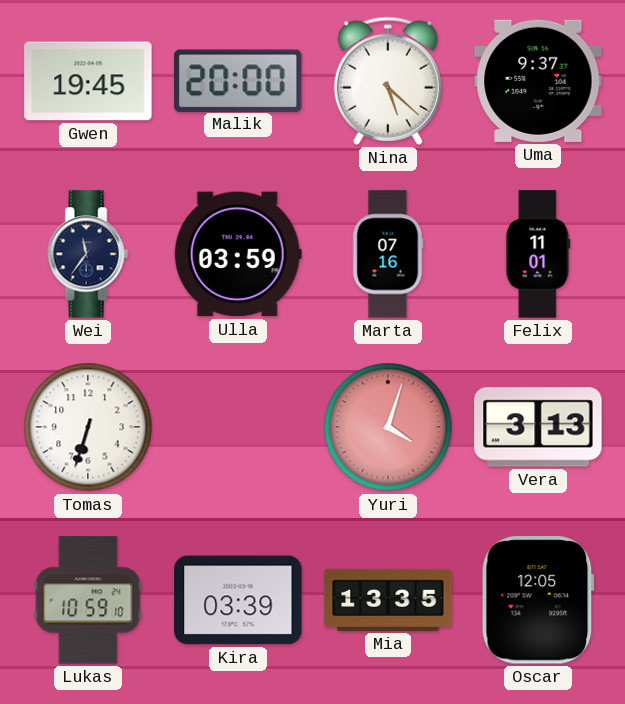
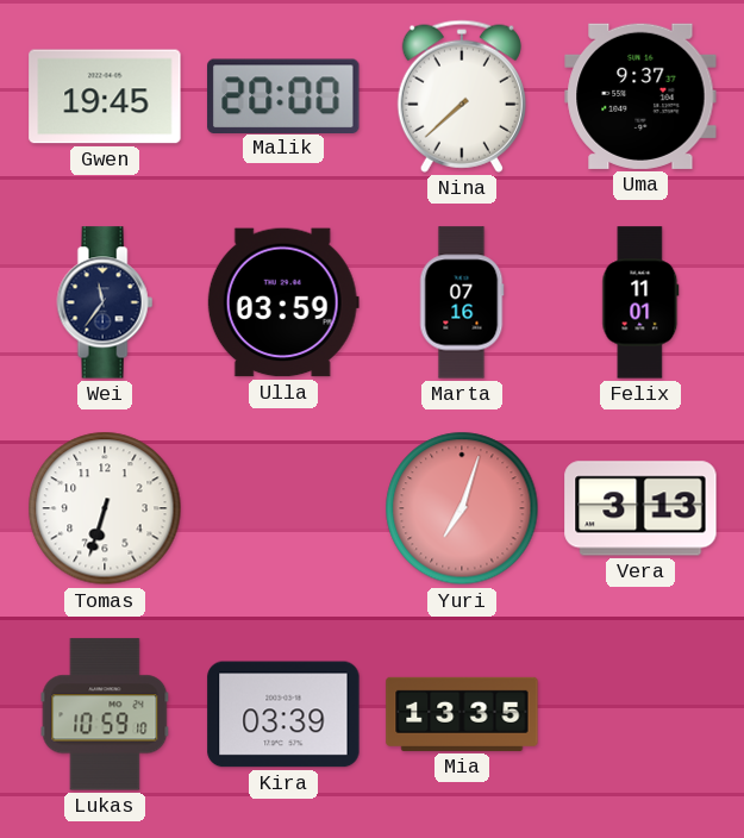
Nina: 5:22 -> 7:38 (462, 96)
Yuri: 4:03 -> 7:03 (462, 508)
Oscar: 12:05 -> none (538, 600)
